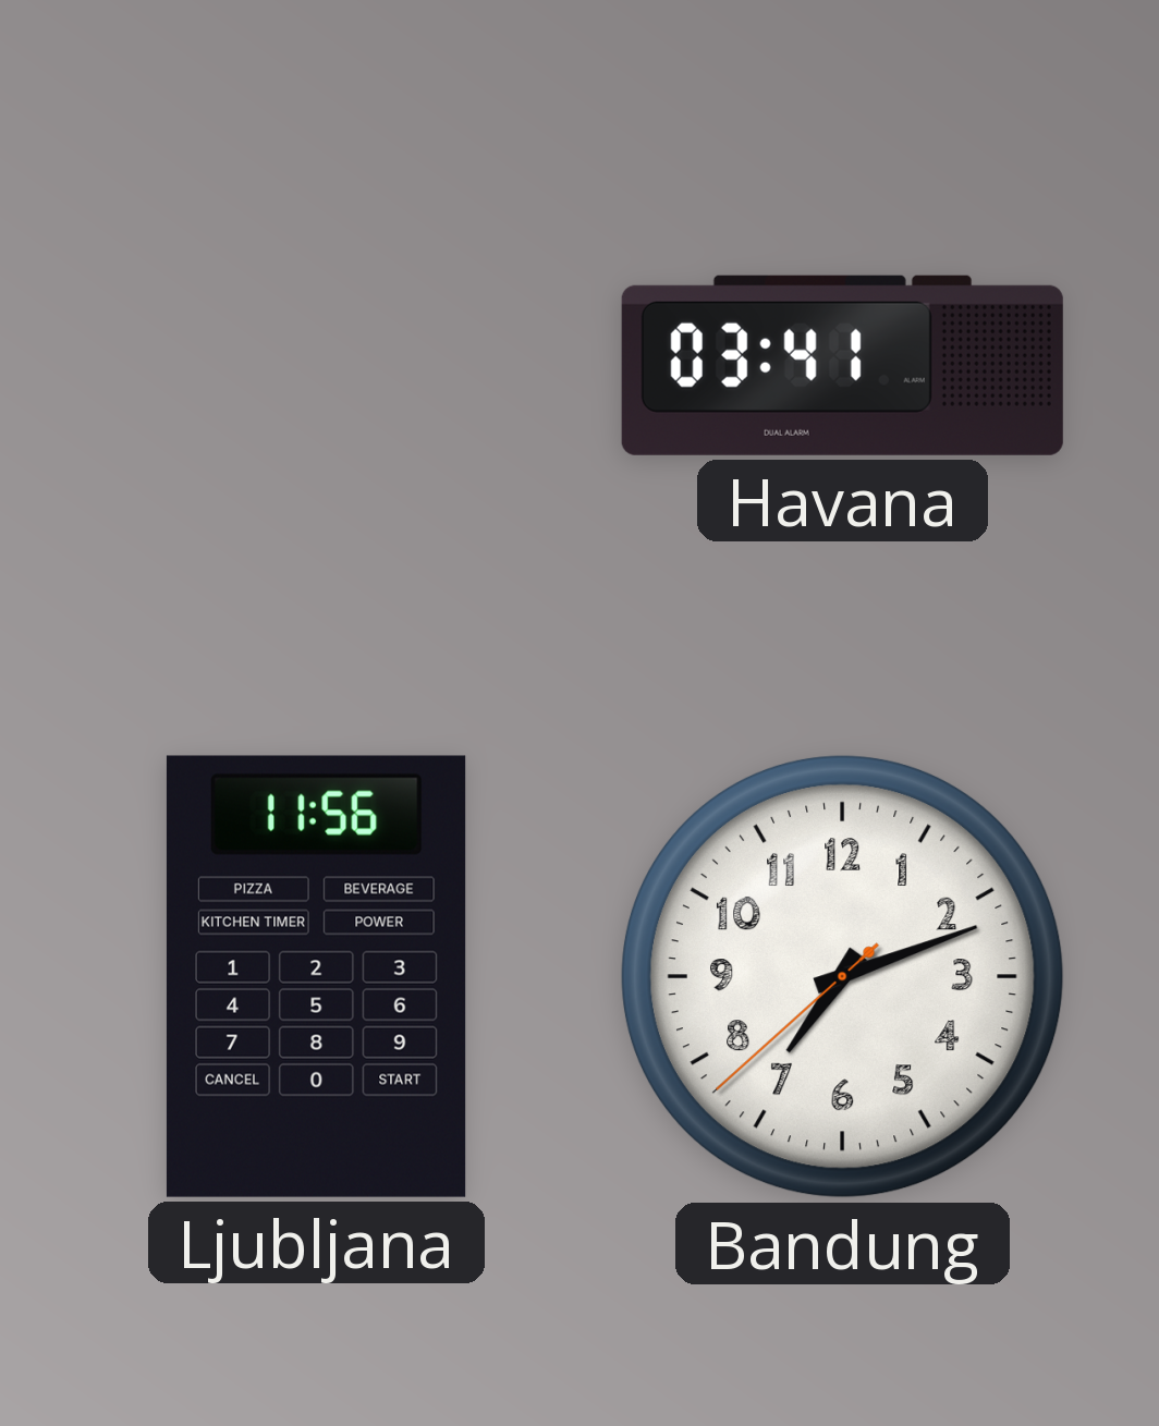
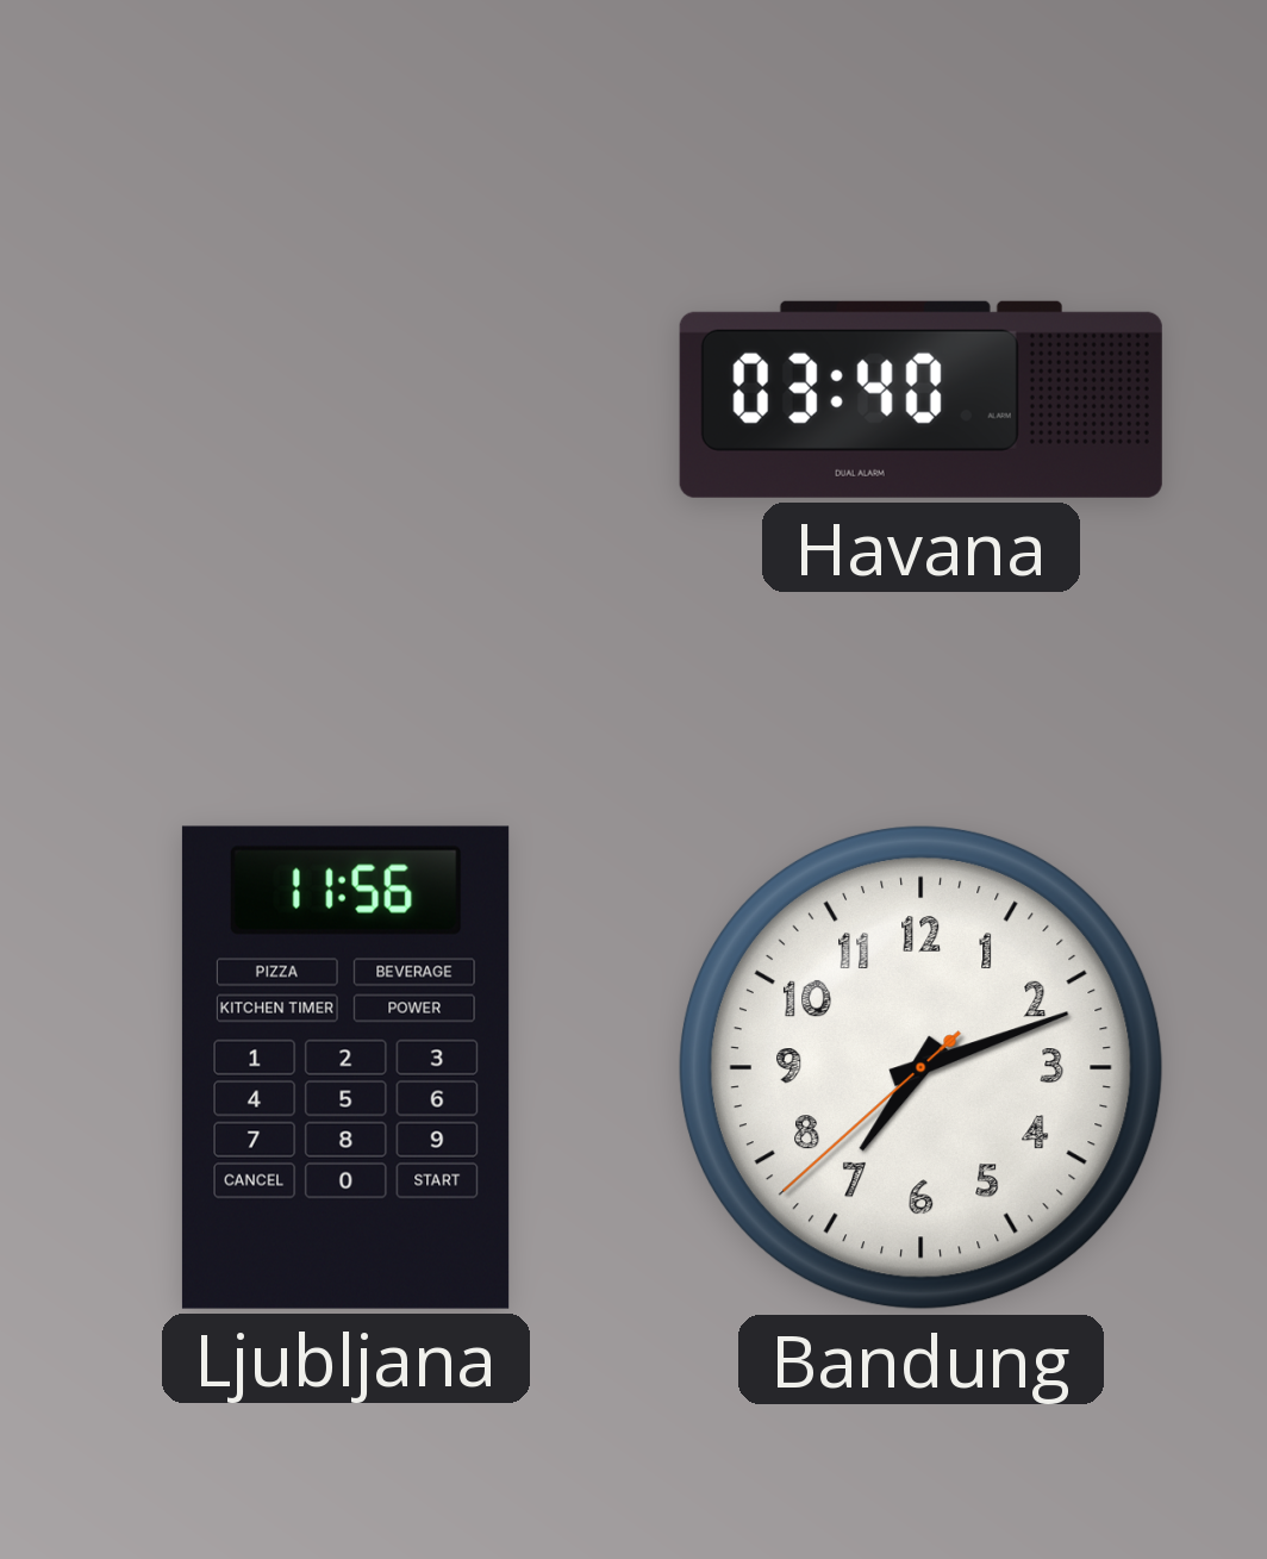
Havana: 03:41 -> 03:40 (920, 399)
